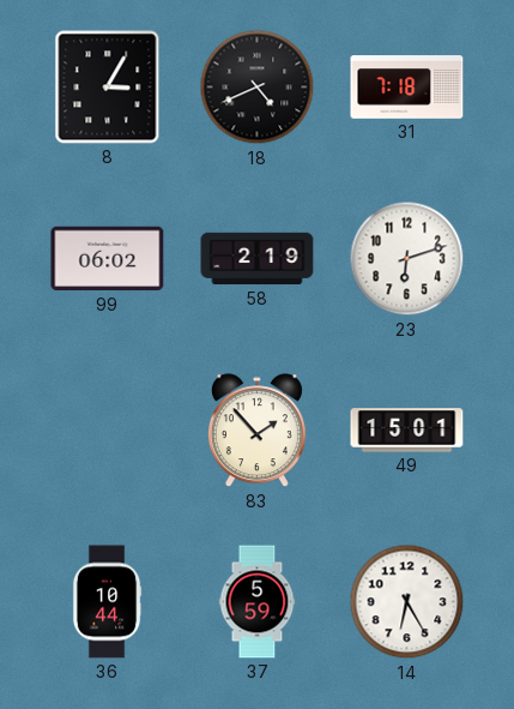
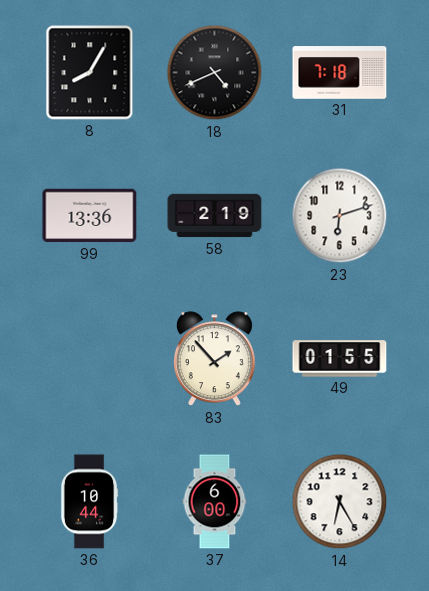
8: 3:05 -> 8:05 (90, 73)
99: 06:02 -> 13:36 (90, 216)
49: 15:01 -> 01:55 (340, 359)
37: 5:59 -> 6:00 (215, 502)
